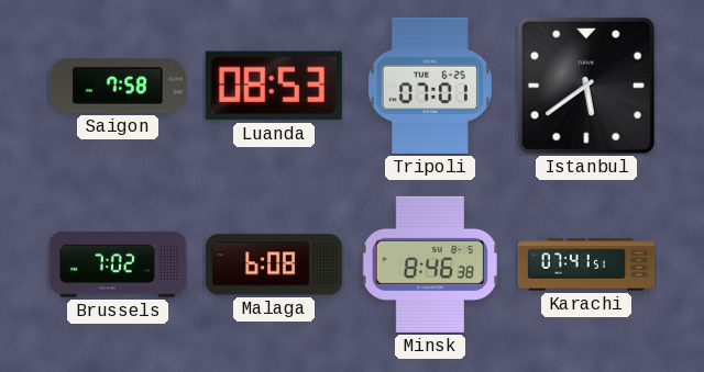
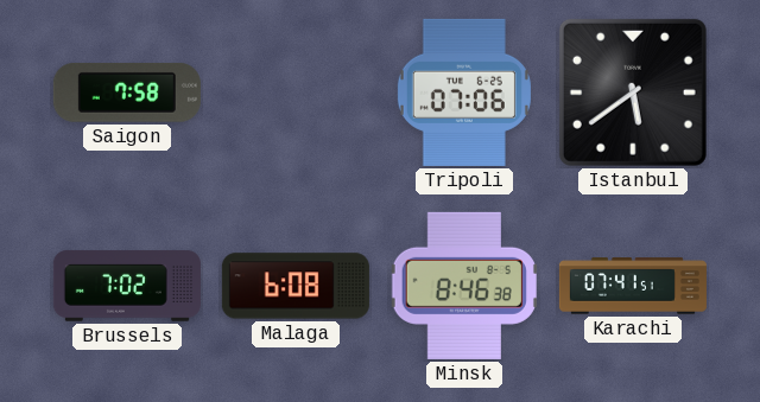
Luanda: 08:53 -> none (274, 86)
Tripoli: 07:01 -> 07:06 (464, 92)
